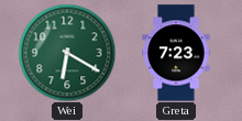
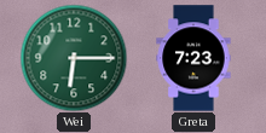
Wei: 6:20 -> 6:15 (74, 58)
